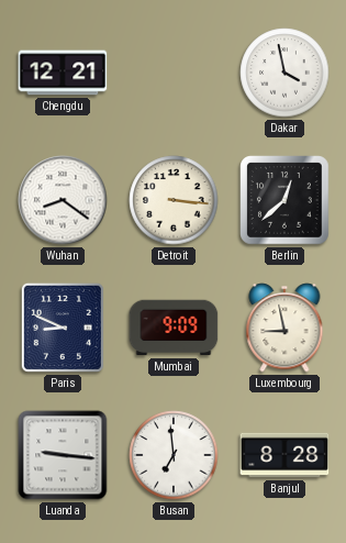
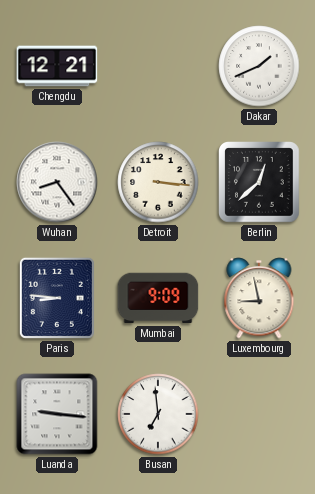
Dakar: 3:58 -> 1:41 (259, 66)
Wuhan: 8:21 -> 8:24 (57, 182)
Paris: 8:49 -> 8:46 (57, 298)
Banjul: 8:28 -> none (284, 455)
